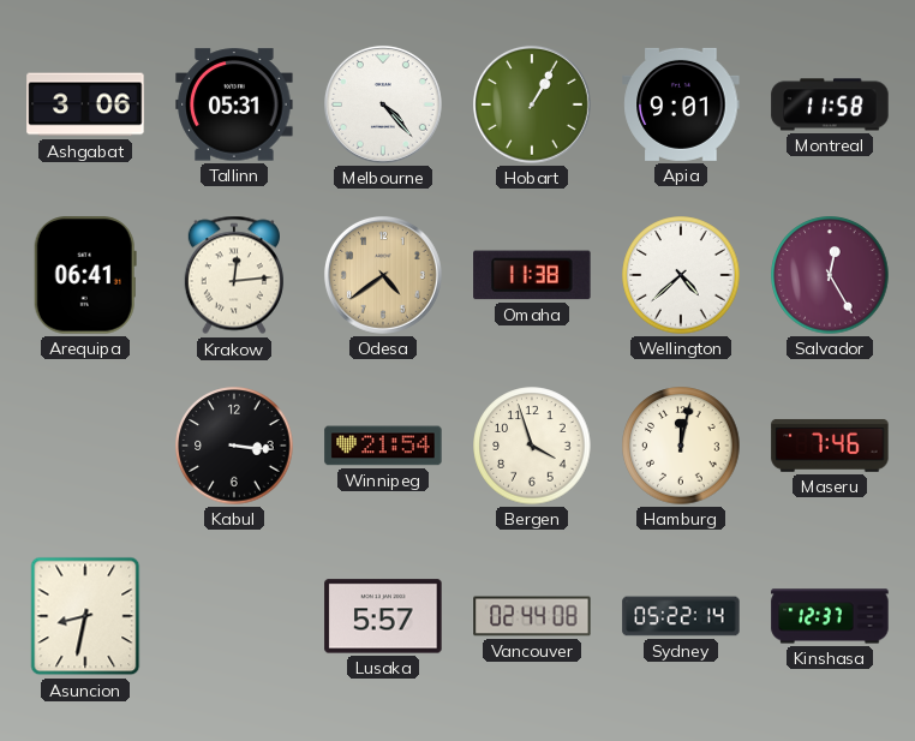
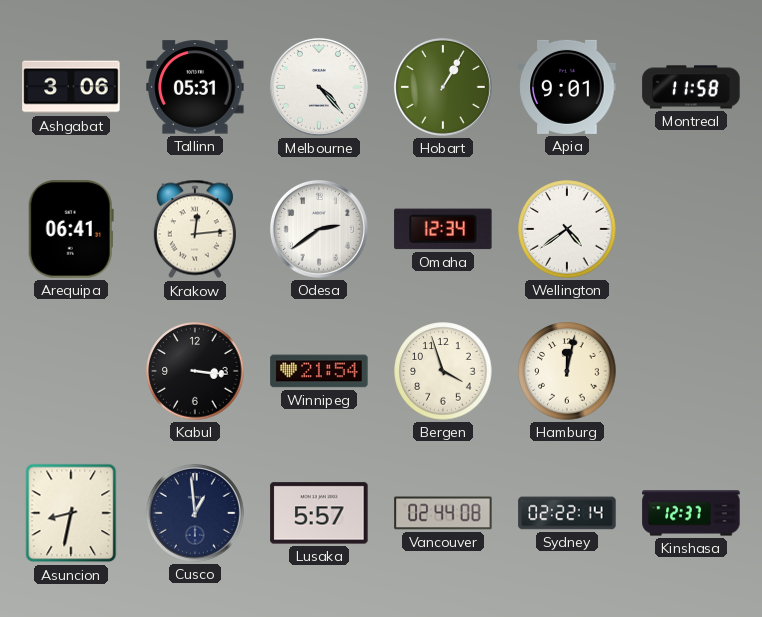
Odesa: 4:39 -> 2:39 (319, 229)
Odesa dial: champagne -> white (319, 229)
Omaha: 11:38 -> 12:34 (443, 229)
Wellington: 4:38 -> 4:39 (567, 229)
Salvador: 12:25 -> none (830, 275)
Maseru: 7:46 -> none (830, 446)
Cusco: none -> 12:59 (195, 513)
Sydney: 05:22 -> 02:22 (567, 513)
